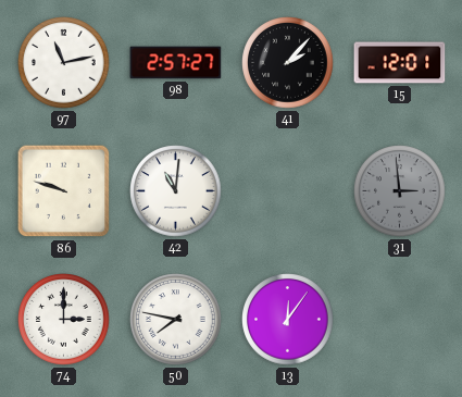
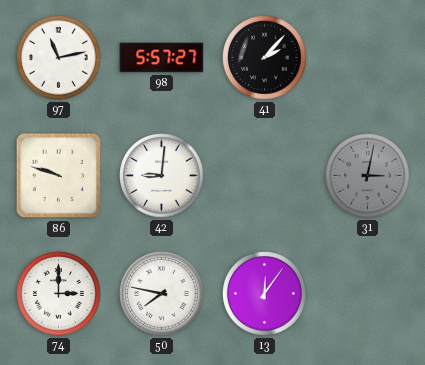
98: 2:57 -> 5:57 (162, 58)
15: 12:01 -> none (400, 63)
42: 11:01 -> 9:01 (162, 176)
31: 2:59 -> 3:02 (368, 176)
